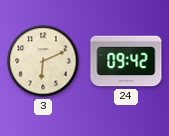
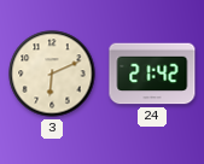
24: 09:42 -> 21:42 (152, 74)
